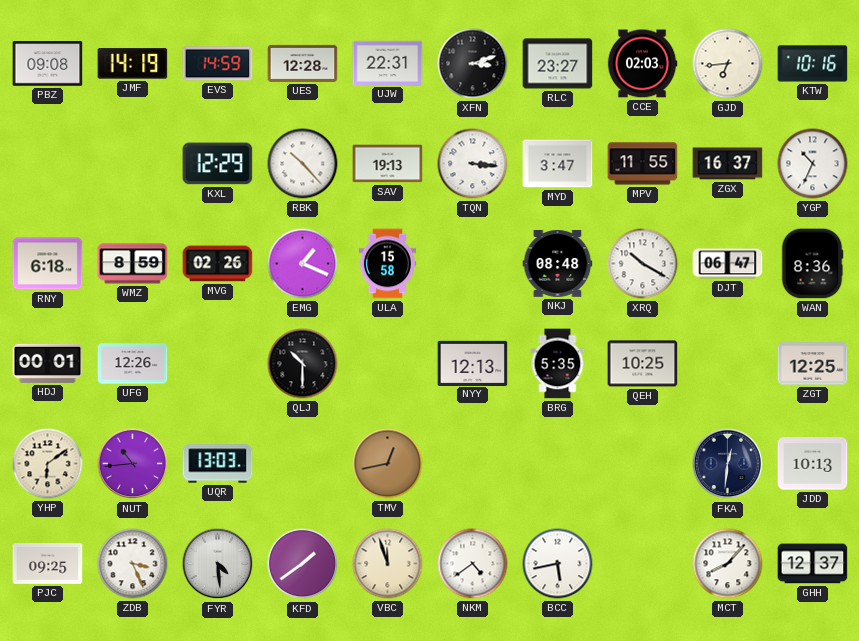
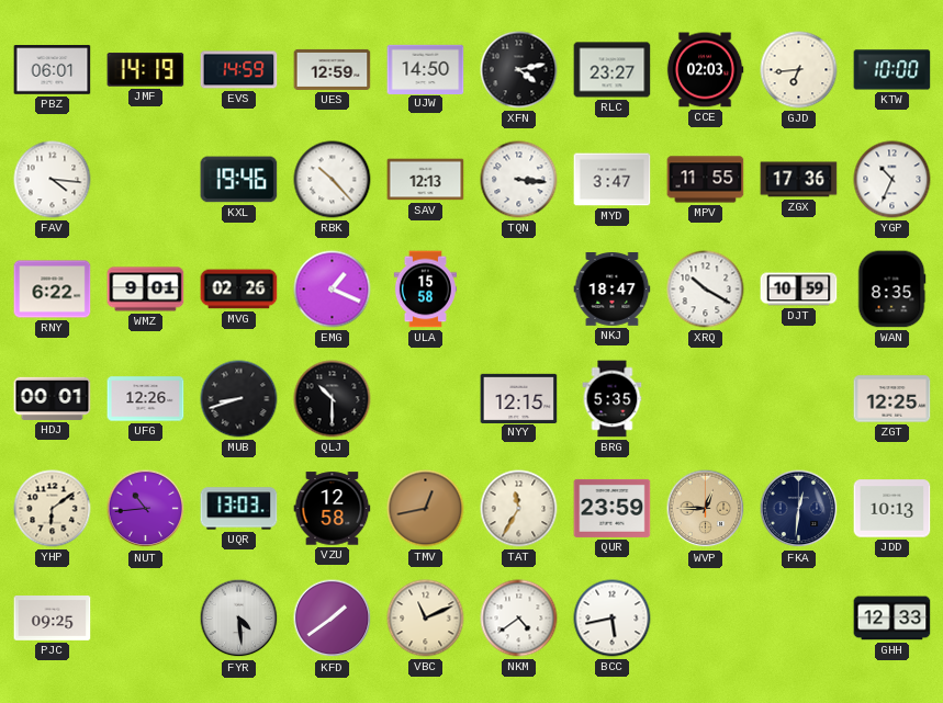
PBZ: 09:08 -> 06:01 (53, 70)
UES: 12:28 -> 12:59 (333, 69)
UJW: 22:31 -> 14:50 (426, 69)
XFN: 3:12 -> 4:13 (519, 70)
KTW: 10:16 -> 10:00 (893, 70)
FAV: none -> 4:16 (53, 180)
KXL: 12:29 -> 19:46 (239, 180)
SAV: 19:13 -> 12:13 (426, 180)
ZGX: 16:37 -> 17:36 (799, 180)
RNY: 6:18 -> 6:22 (53, 290)
WMZ: 8:59 -> 9:01 (146, 290)
NKJ: 08:48 -> 18:47 (613, 290)
DJT: 06:47 -> 10:59 (799, 290)
WAN: 8:36 -> 8:35 (891, 290)
MUB: none -> 8:42 (239, 399)
NYY: 12:13 -> 12:15 (519, 398)
QEH: 10:25 -> none (643, 364)
VZU: none -> 12:58 (333, 509)
TAT: none -> 11:35 (519, 509)
QUR: none -> 23:59 (613, 508)
WVP: none -> 12:45 (706, 509)
ZDB: 3:26 -> none (133, 564)
VBC: 11:57 -> 11:11 (426, 619)
MCT: 8:07 -> none (728, 564)
GHH: 12:37 -> 12:33 (893, 619)
